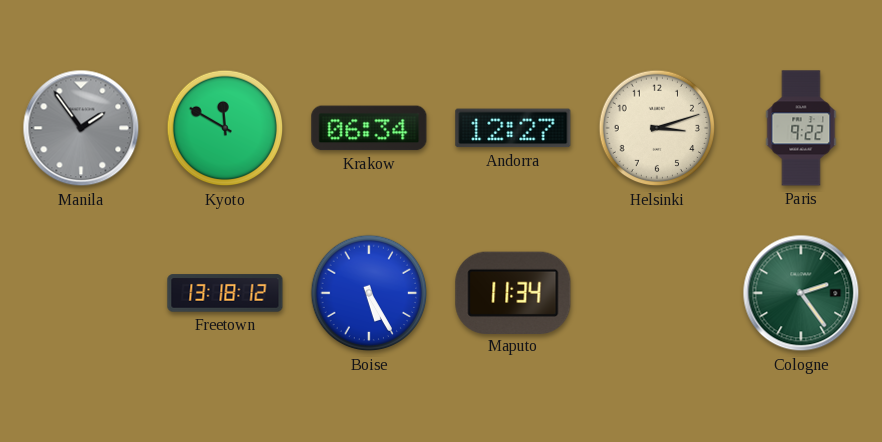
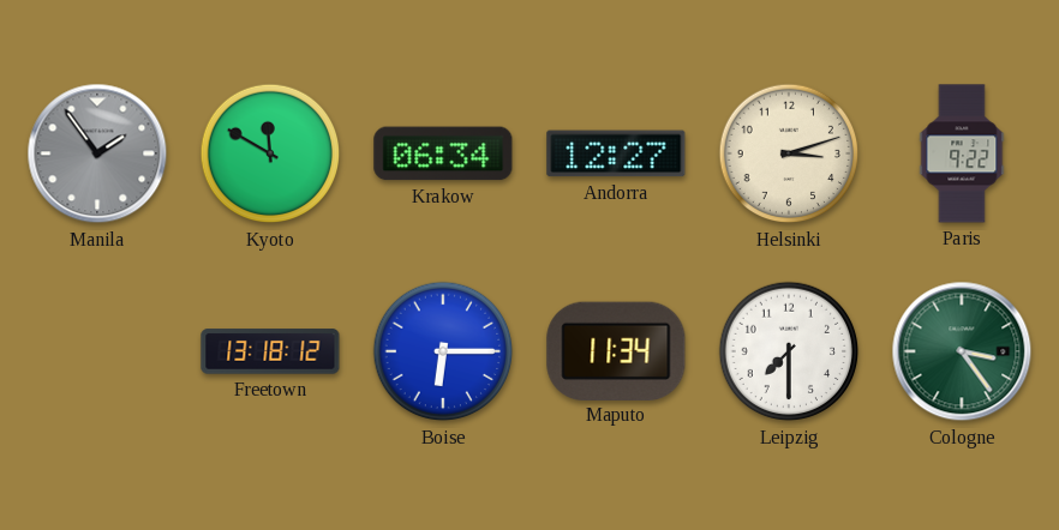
Boise: 5:25 -> 6:15 (443, 351)
Leipzig: none -> 7:30 (789, 351)
Cologne: 2:24 -> 3:24 (962, 351)
